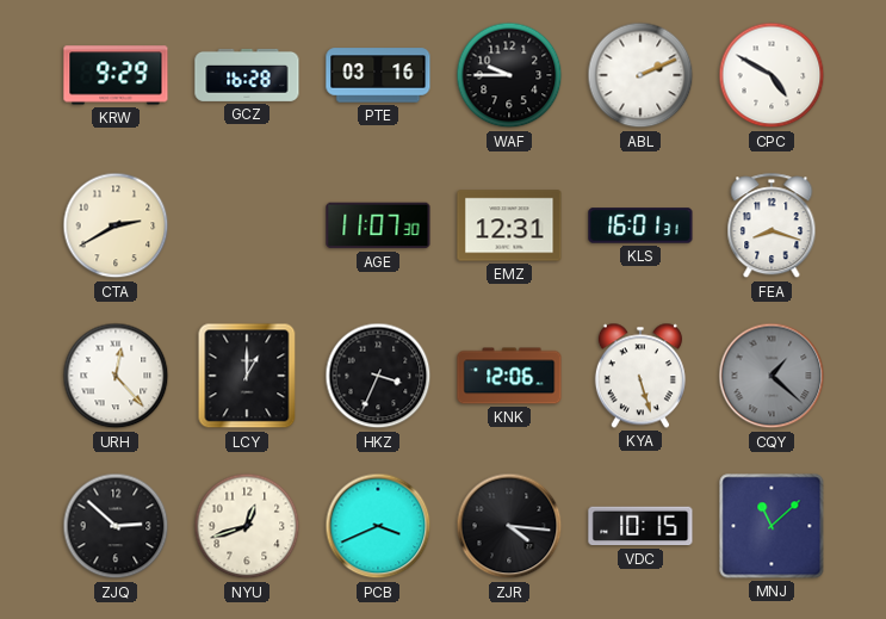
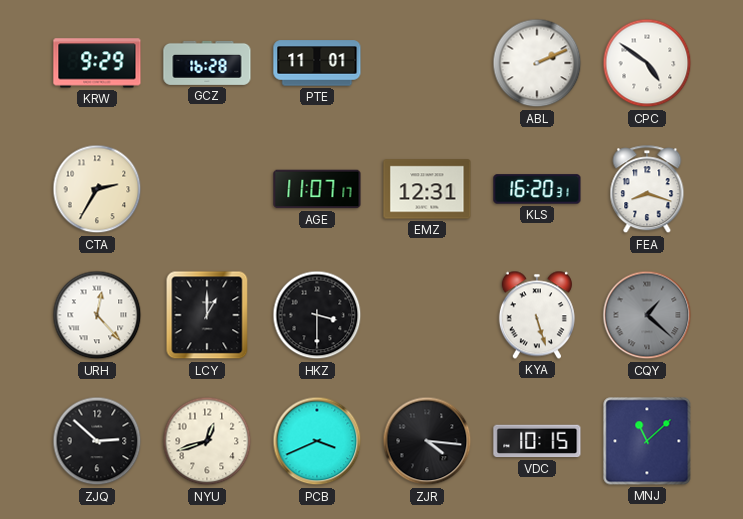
PTE: 03:16 -> 11:01 (317, 63)
WAF: 9:45 -> none (509, 75)
CPC: 4:50 -> 4:51 (647, 63)
CTA: 2:40 -> 2:35 (97, 189)
AGE: 11:07:30 -> 11:07:17 (317, 189)
KLS: 16:01 -> 16:20 (537, 189)
HKZ: 3:34 -> 3:30 (317, 315)
KNK: 12:06 -> none (509, 376)
